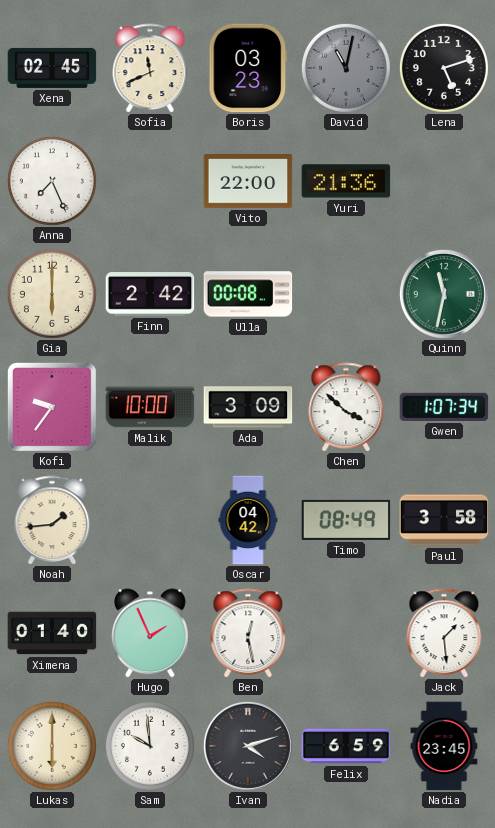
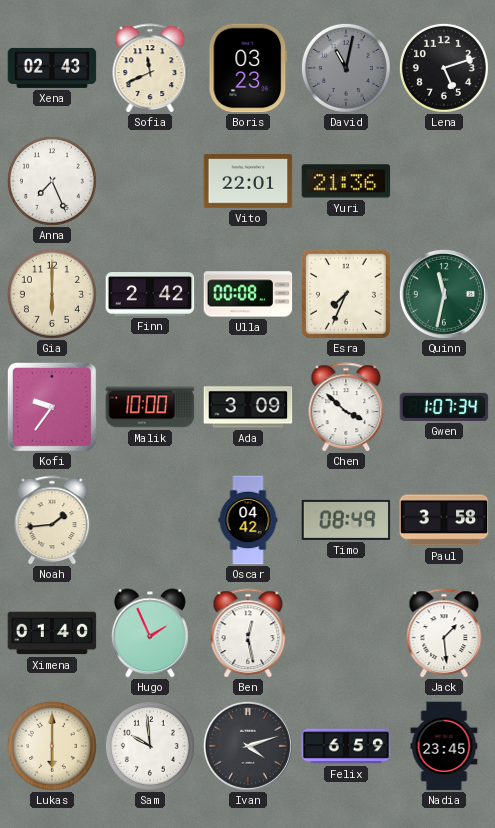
Xena: 02:45 -> 02:43 (52, 68)
Vito: 22:00 -> 22:01 (248, 182)
Esra: none -> 7:34 (346, 294)
